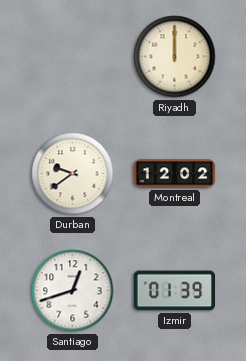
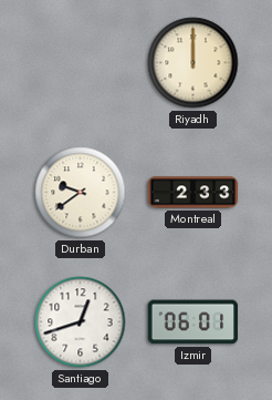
Montreal: 12:02 -> 2:33 (193, 193)
Izmir: 01:39 -> 06:01 (193, 322)
